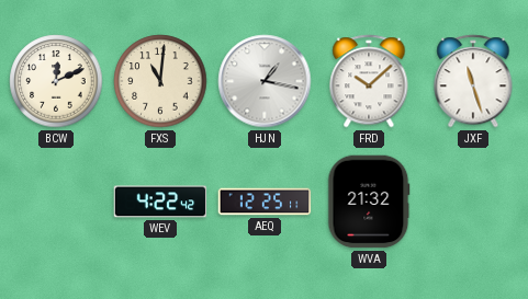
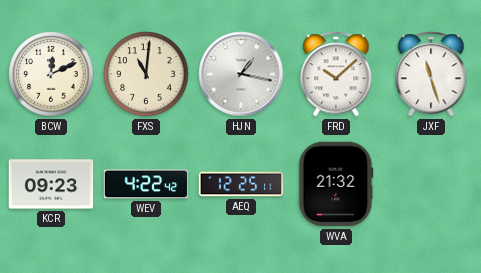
KCR: none -> 09:23 (51, 184)
